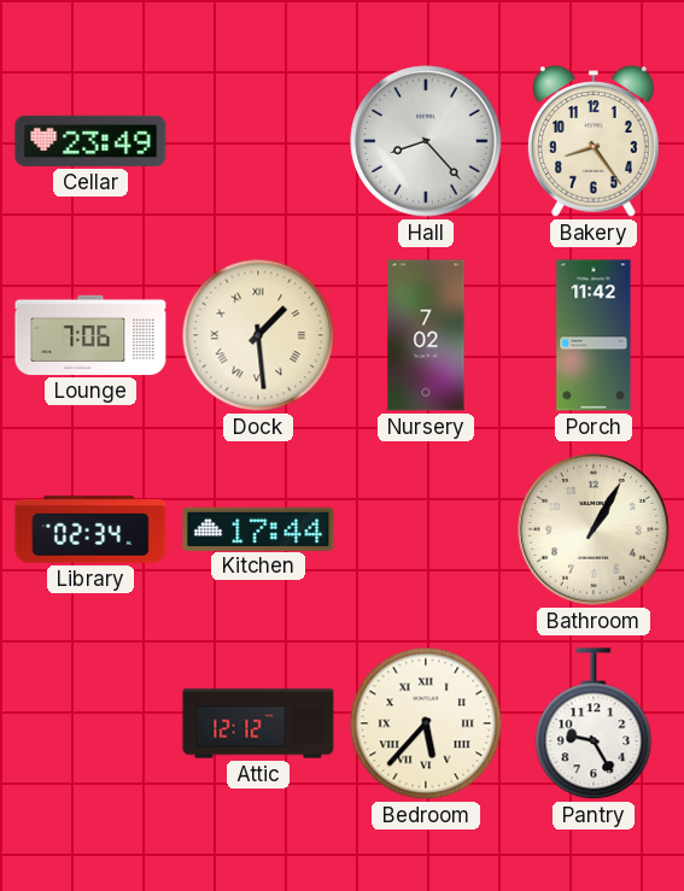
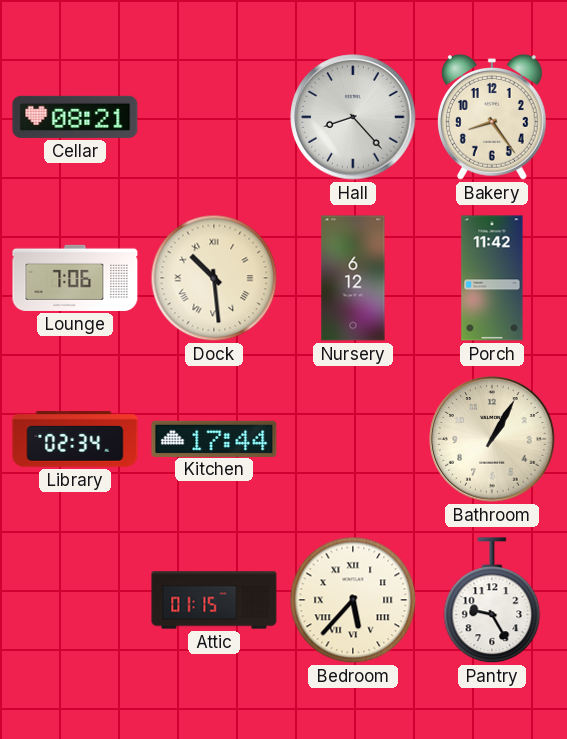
Cellar: 23:49 -> 08:21 (75, 117)
Dock: 1:29 -> 10:29 (214, 278)
Nursery: 7:02 -> 6:12 (353, 278)
Attic: 12:12 -> 01:15 (214, 600)
